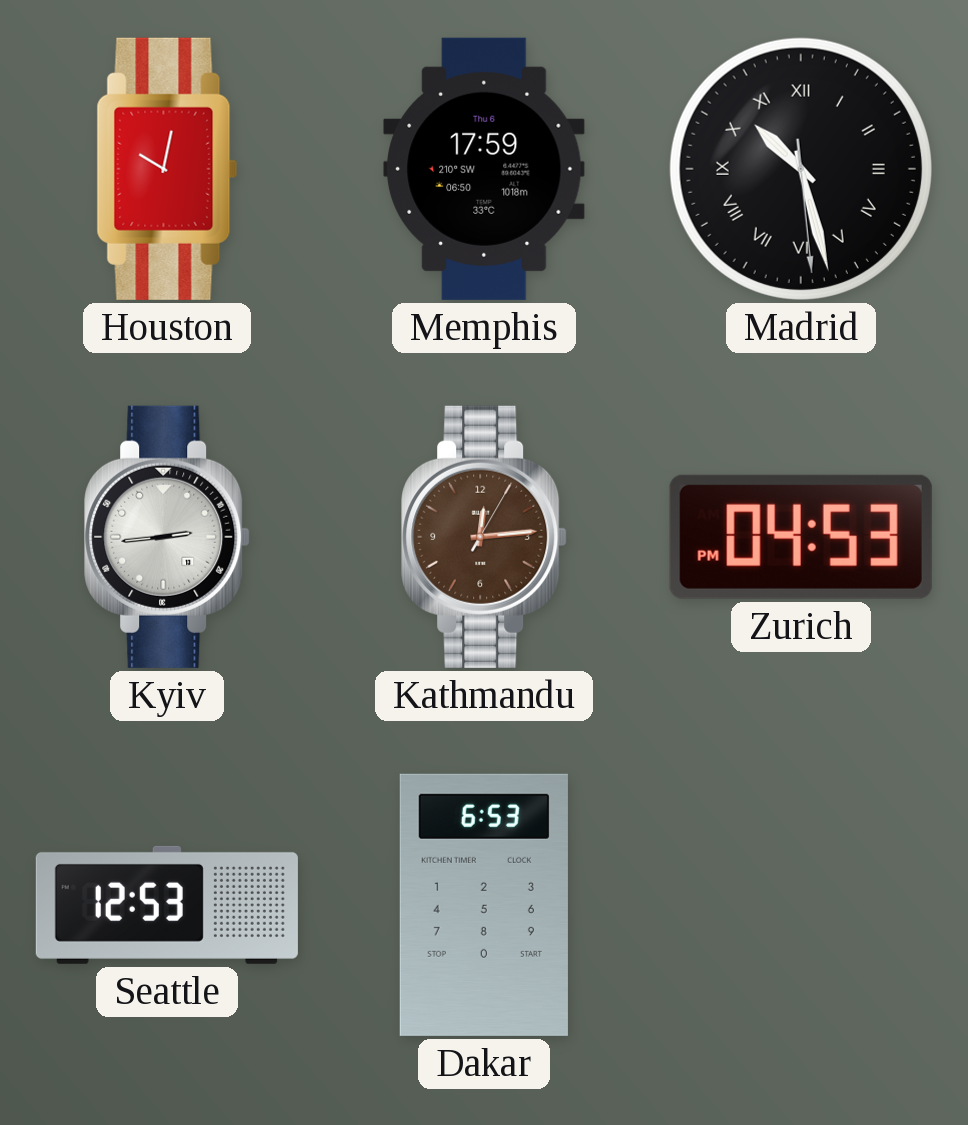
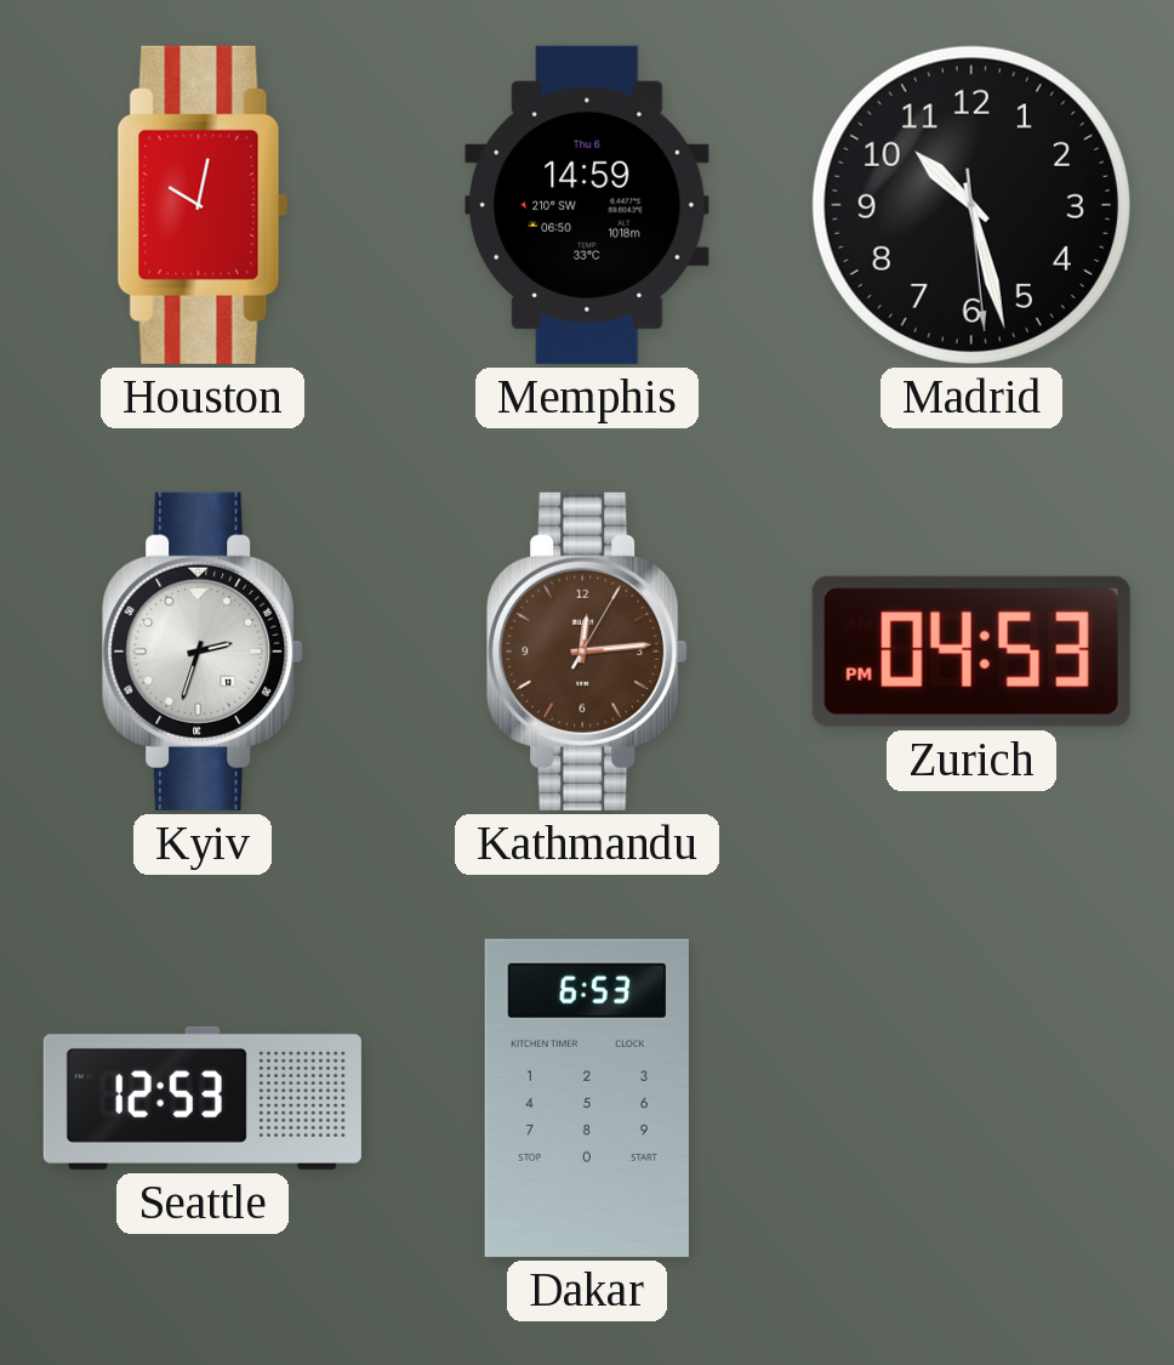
Memphis: 17:59 -> 14:59 (587, 205)
Madrid numerals: Roman -> Arabic (971, 205)
Kyiv: 2:44 -> 2:33 (203, 652)
